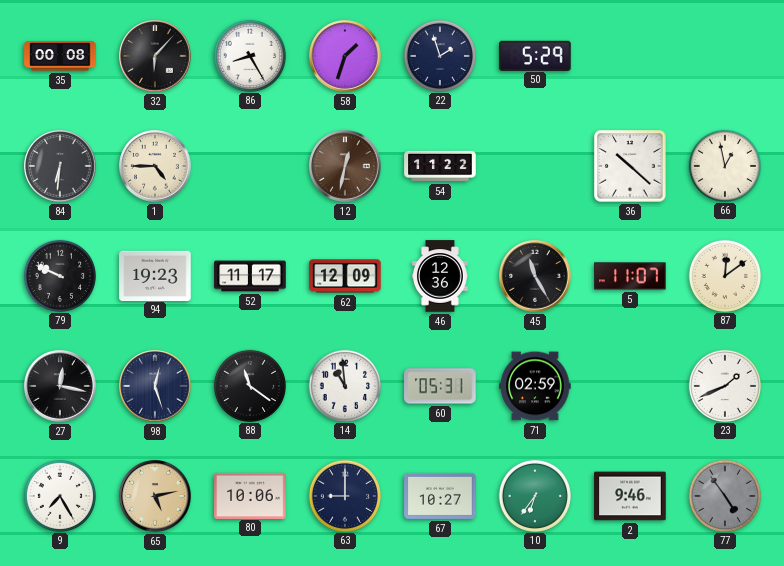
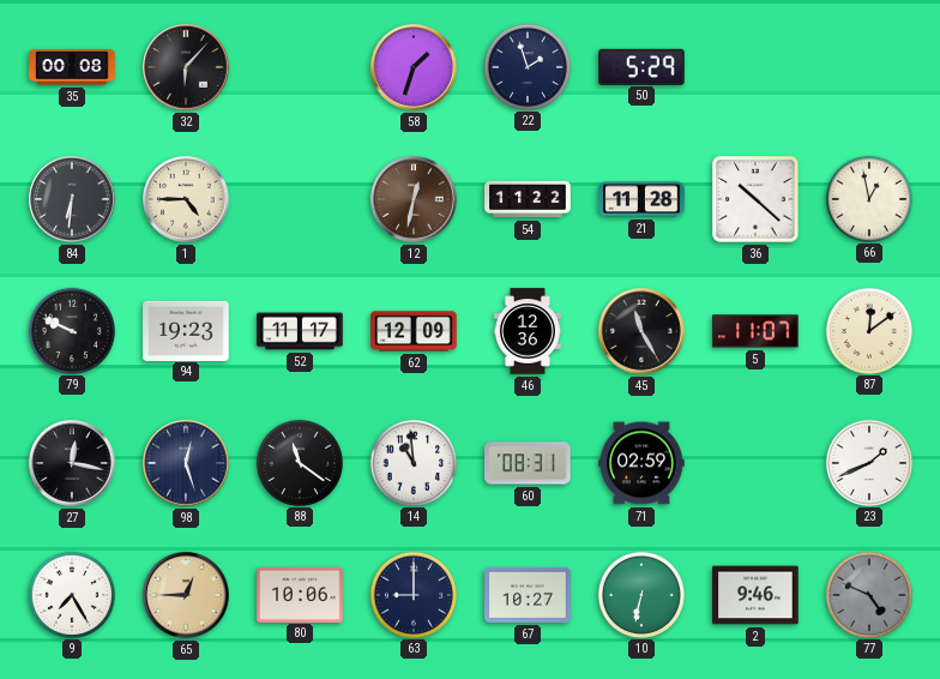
86: 8:25 -> none (249, 55)
21: none -> 11:28 (641, 199)
60: 05:31 -> 08:31 (528, 463)
65: 5:13 -> 12:45 (186, 595)
10: 6:36 -> 6:32 (640, 594)
77: 4:54 -> 4:49 (868, 594)
